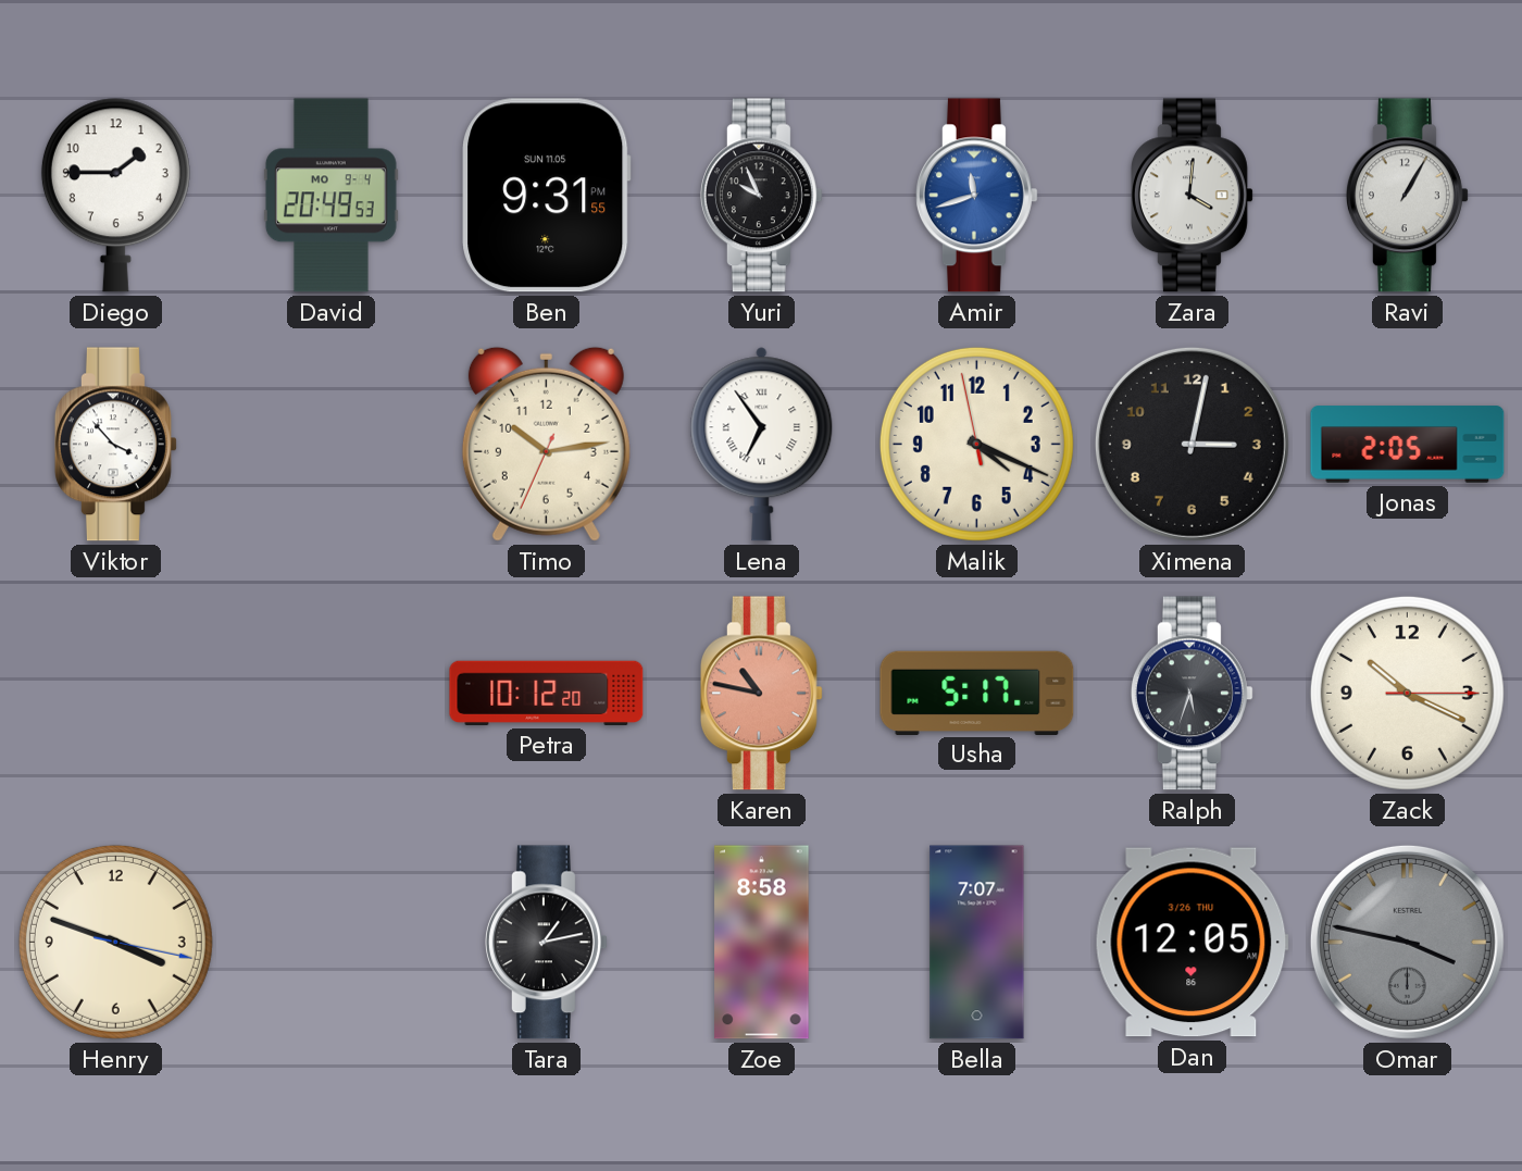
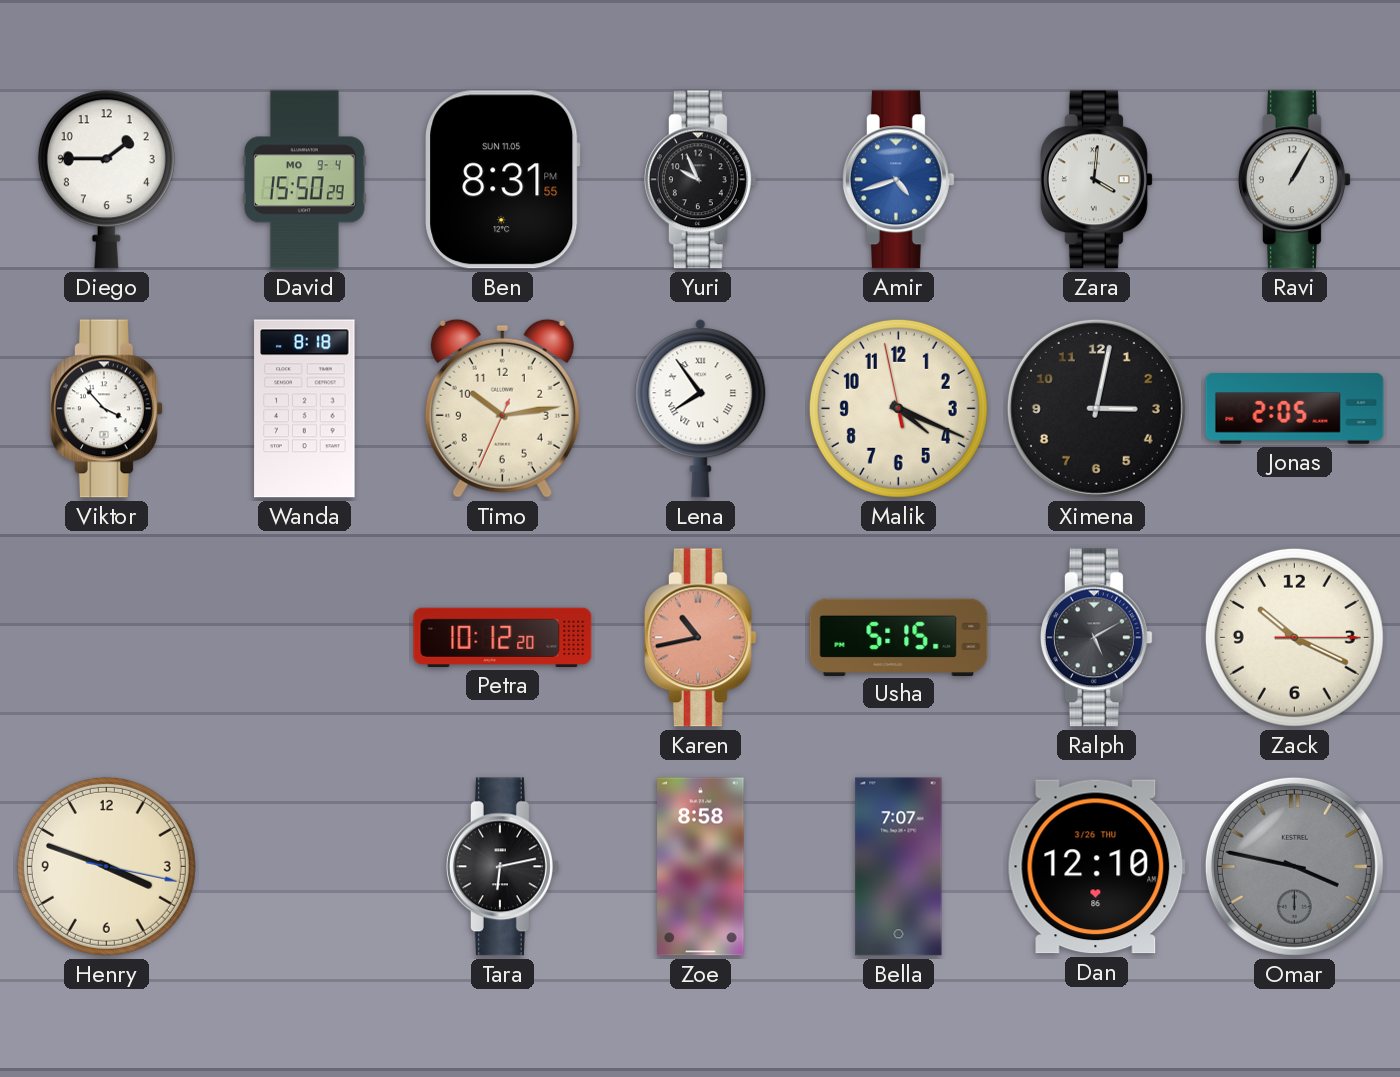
David: 20:49 -> 15:50 (304, 180)
Ben: 9:31 -> 8:31 (503, 180)
Amir: 11:42 -> 4:42 (898, 180)
Wanda: none -> 8:18 (305, 409)
Lena: 6:54 -> 7:54 (701, 409)
Karen: 10:47 -> 10:43 (700, 638)
Usha: 5:17 -> 5:15 (899, 637)
Ralph: 5:33 -> 5:10 (1096, 638)
Tara: 1:13 -> 6:13 (502, 867)
Dan: 12:05 -> 12:10 (1096, 867)
